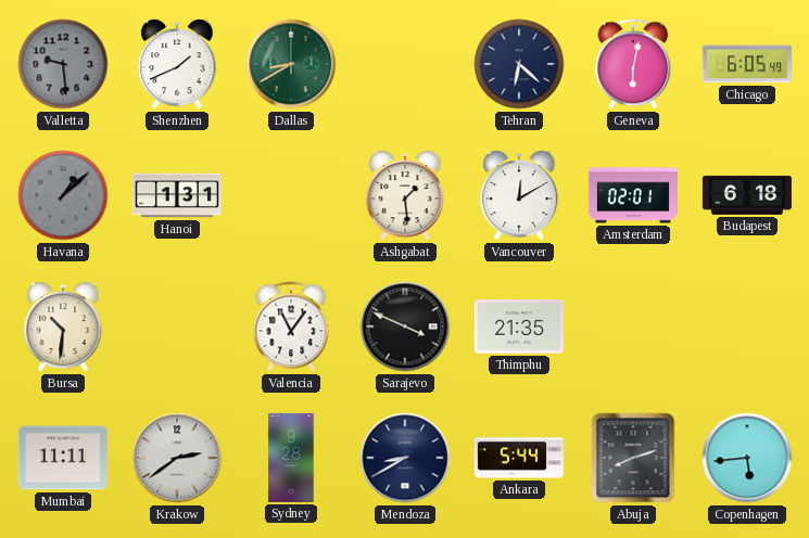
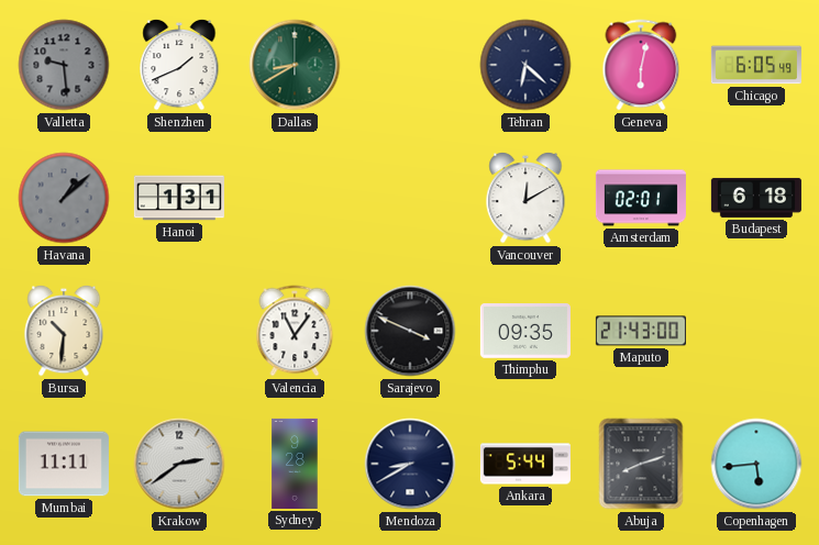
Ashgabat: 1:29 -> none (405, 195)
Thimphu: 21:35 -> 09:35 (525, 332)
Maputo: none -> 21:43 (641, 331)
